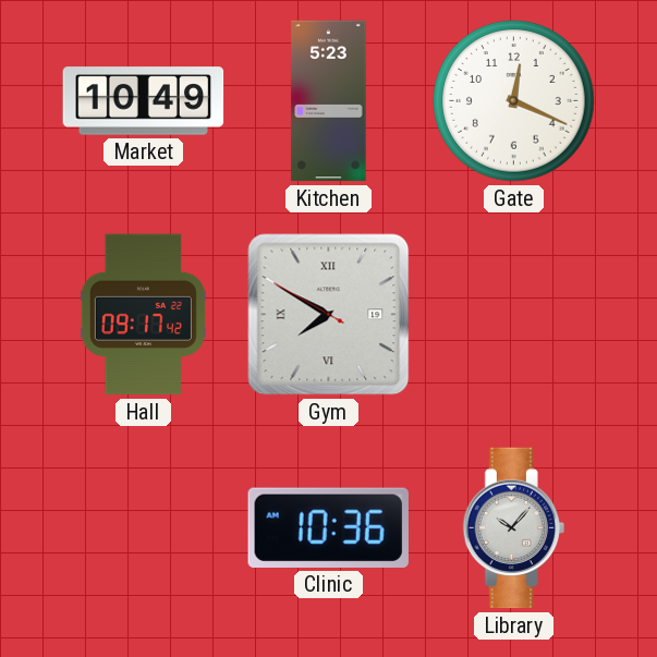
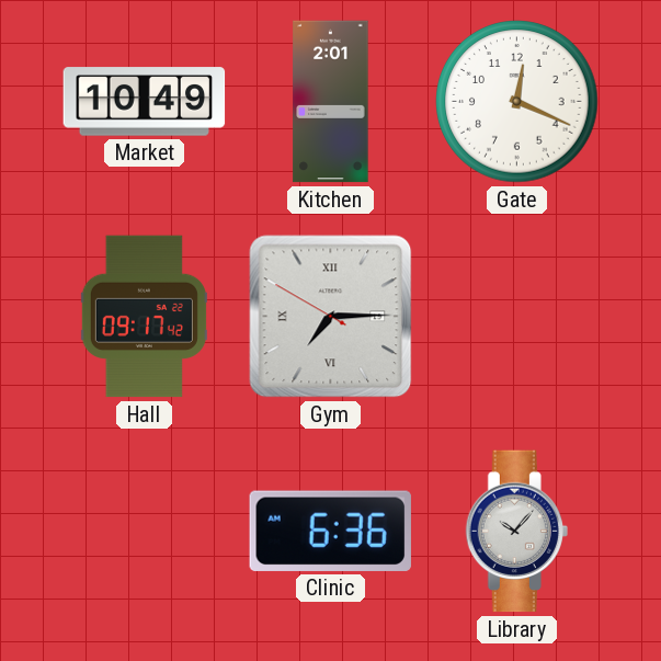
Kitchen: 5:23 -> 2:01 (331, 102)
Gym: 7:49 -> 7:14 (331, 317)
Clinic: 10:36 -> 6:36 (330, 531)
